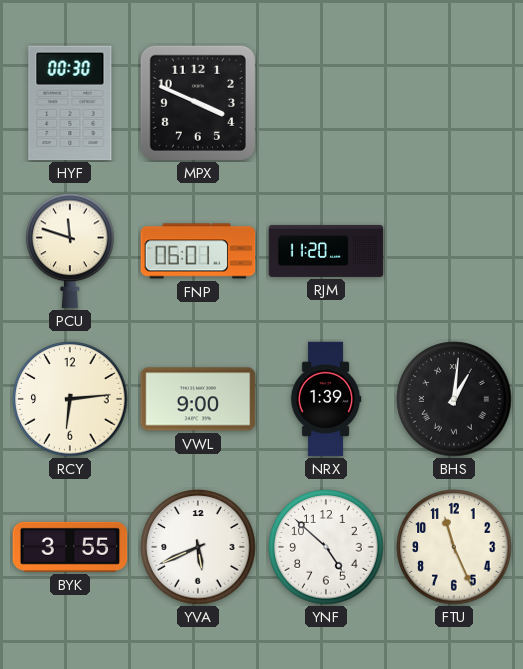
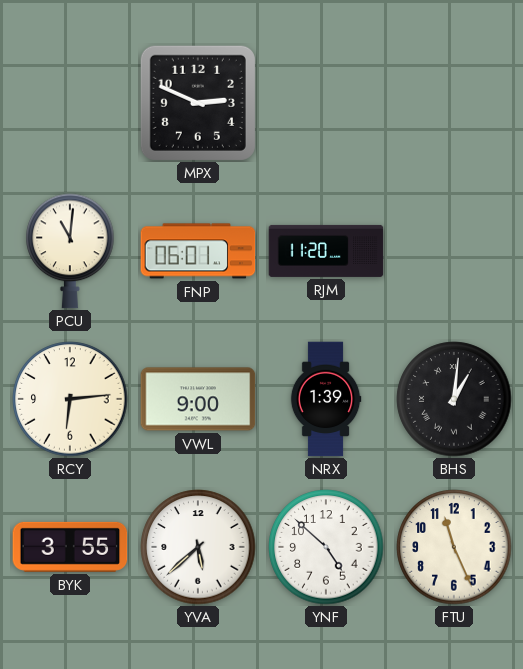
HYF: 00:30 -> none (70, 103)
MPX: 3:49 -> 2:49 (198, 103)
PCU: 11:48 -> 11:01 (70, 251)
YVA: 5:41 -> 5:38 (198, 547)
